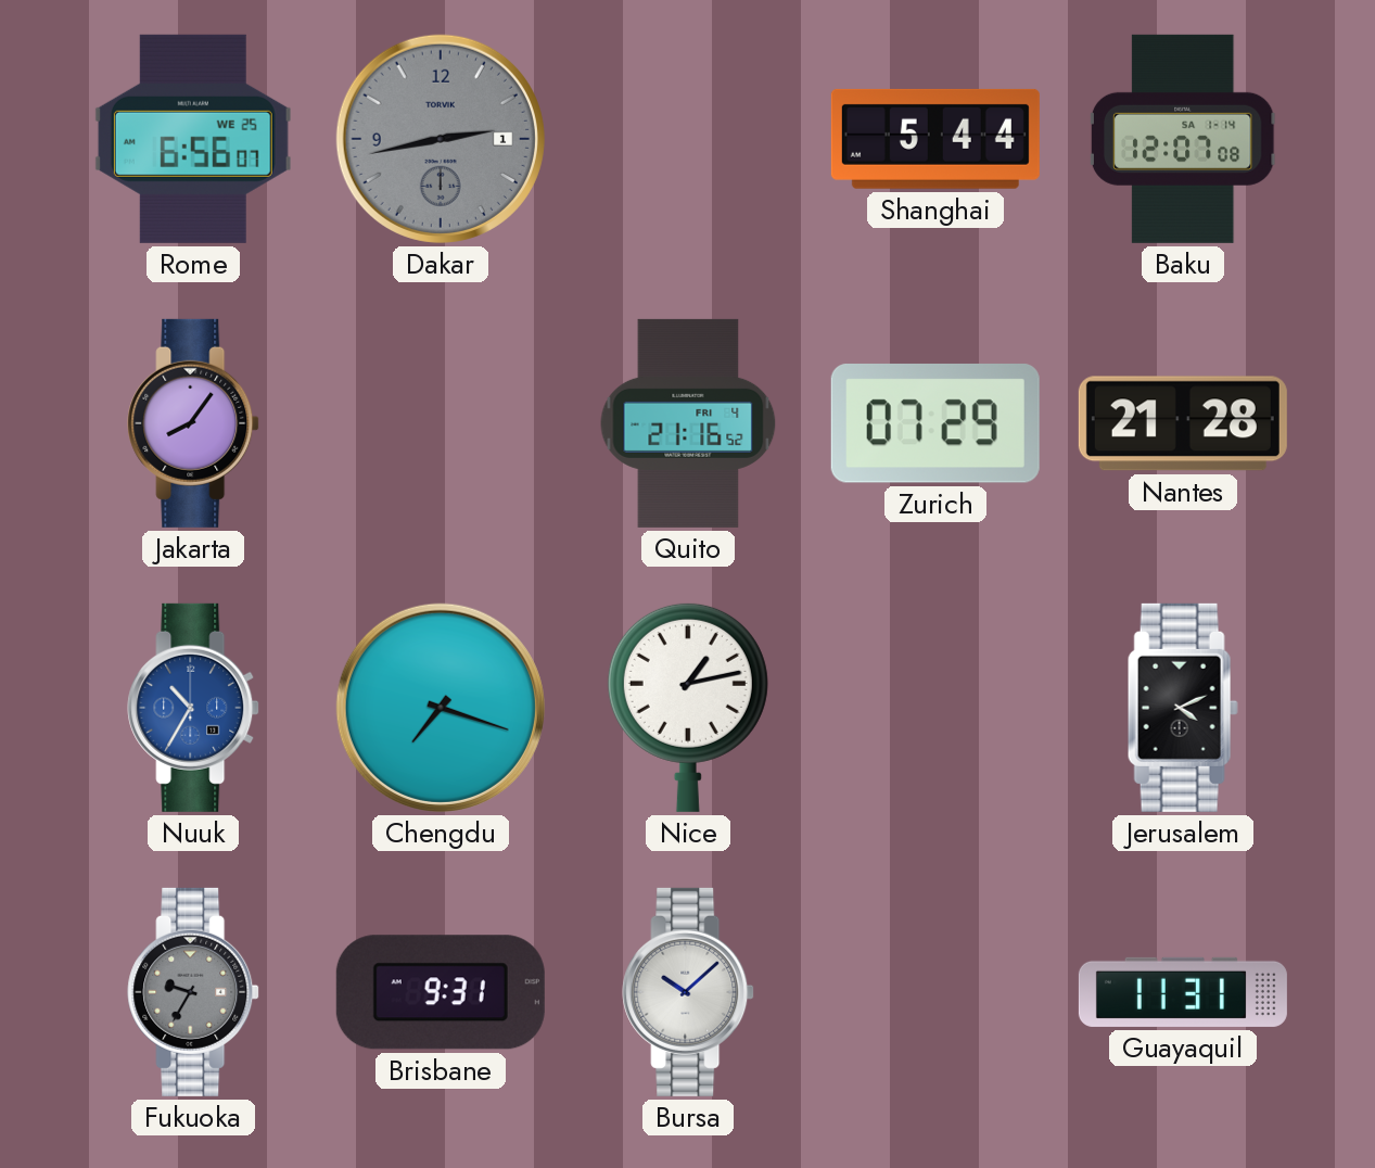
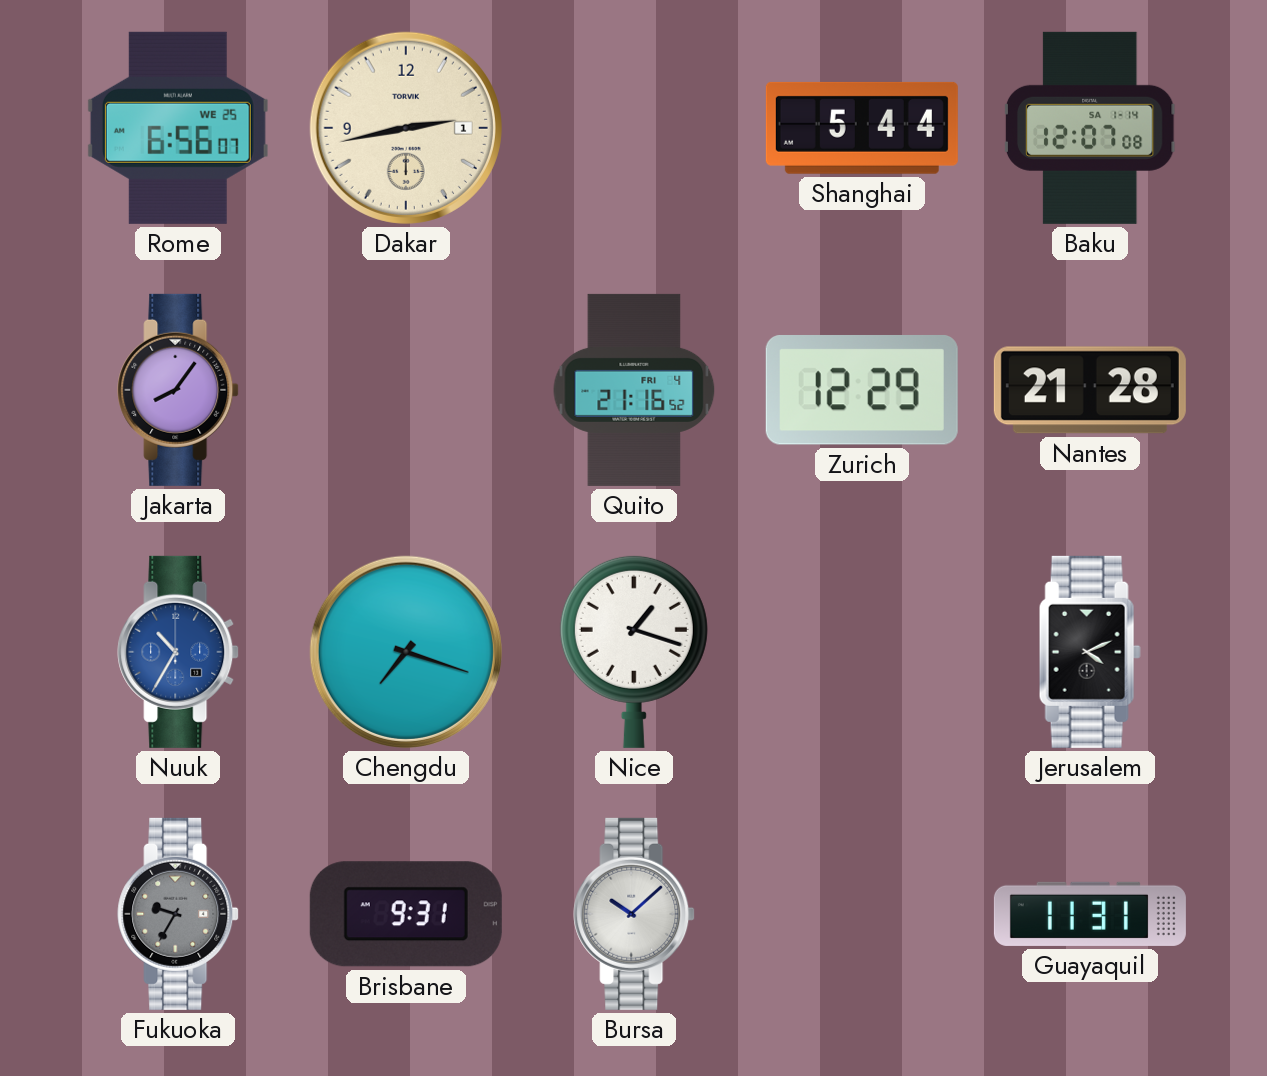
Dakar dial: grey -> cream (406, 128)
Zurich: 07:29 -> 12:29 (862, 390)
Nice: 1:13 -> 1:18 (634, 651)
